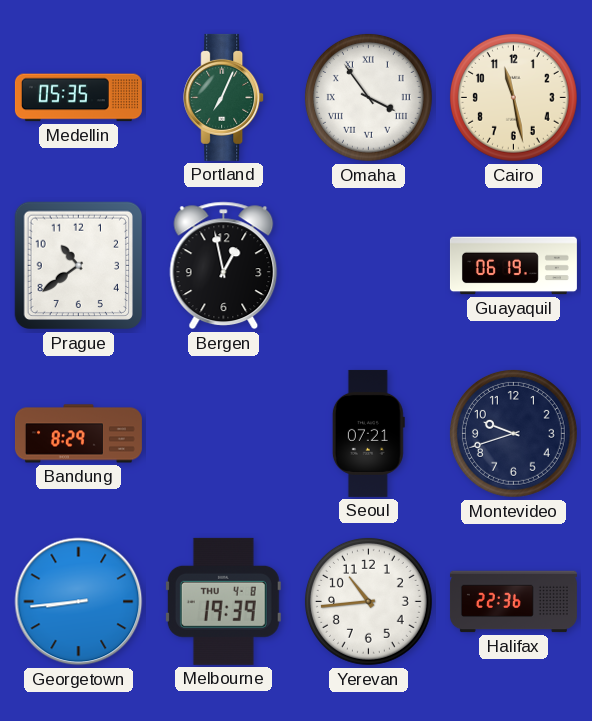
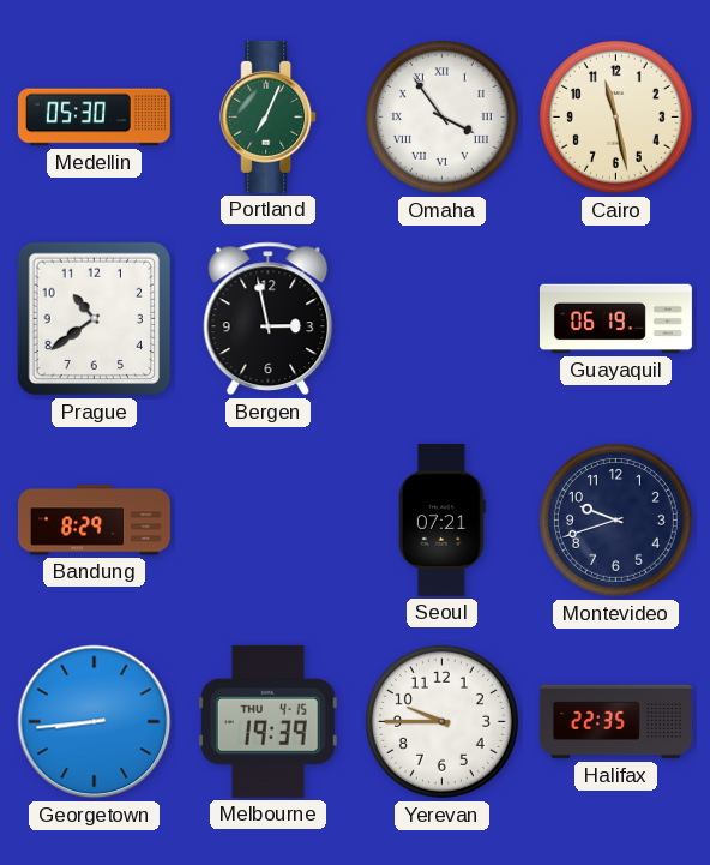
Medellin: 05:35 -> 05:30 (94, 118)
Bergen: 12:58 -> 2:58 (269, 319)
Melbourne date: THU 4-8 -> THU 4-15 (267, 721)
Yerevan: 10:44 -> 9:45 (441, 721)
Halifax: 22:36 -> 22:35 (615, 722)
